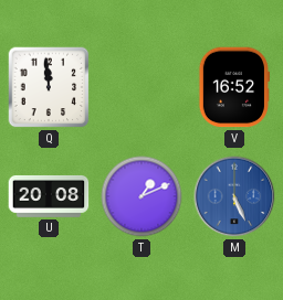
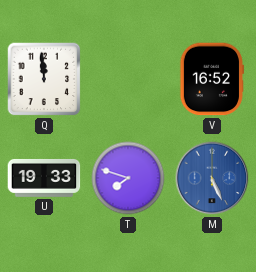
U: 20:08 -> 19:33 (44, 178)
T: 1:11 -> 7:48 (128, 178)
